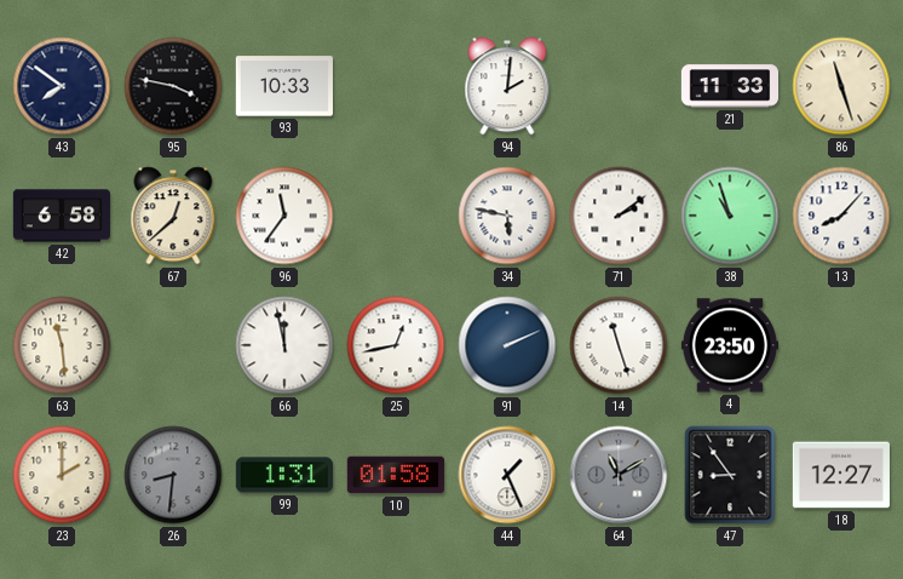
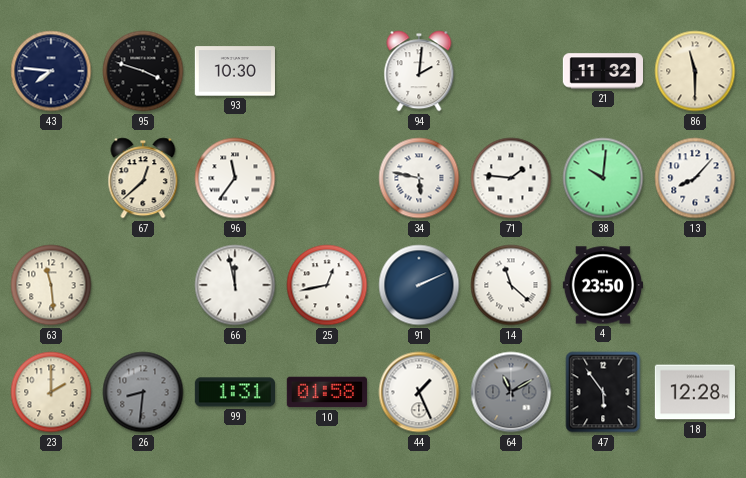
43: 7:51 -> 7:46 (51, 71)
95: 3:47 -> 3:48 (143, 71)
93: 10:33 -> 10:30 (235, 71)
21: 11:33 -> 11:32 (602, 71)
86: 11:27 -> 11:30 (695, 71)
42: 6:58 -> none (61, 216)
71: 2:09 -> 1:46 (511, 178)
38: 10:57 -> 10:01 (603, 178)
14: 11:27 -> 11:22 (511, 285)
47: 8:54 -> 5:54 (603, 392)
18: 12:27 -> 12:28 (694, 392)
